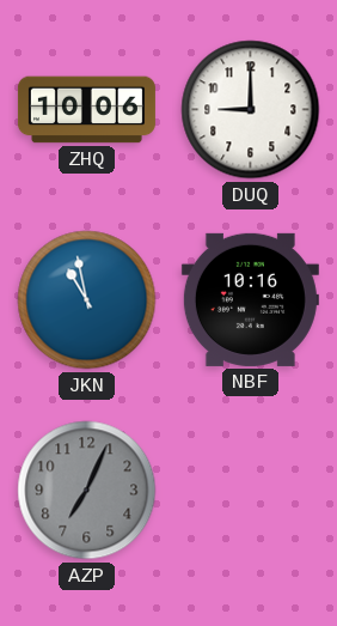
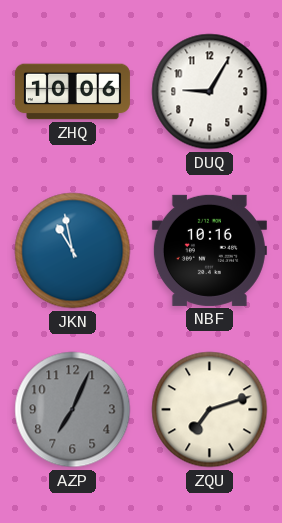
DUQ: 9:00 -> 9:05 (210, 92)
ZQU: none -> 7:12 (210, 410)
